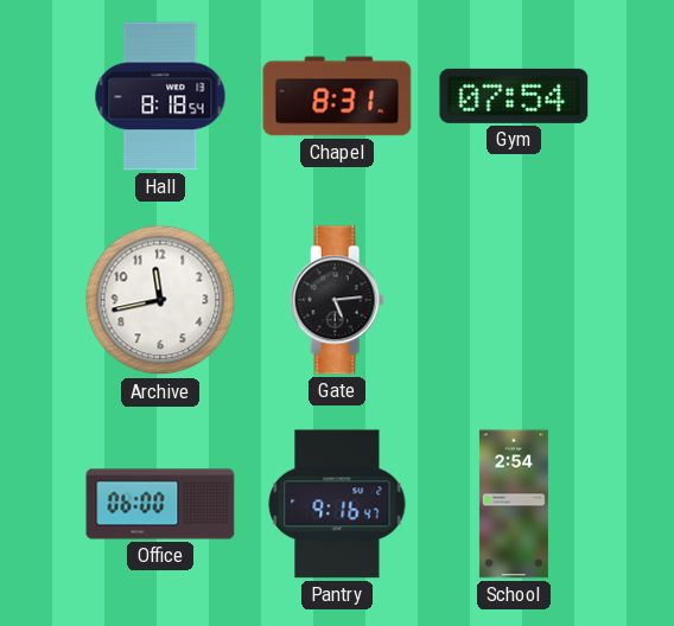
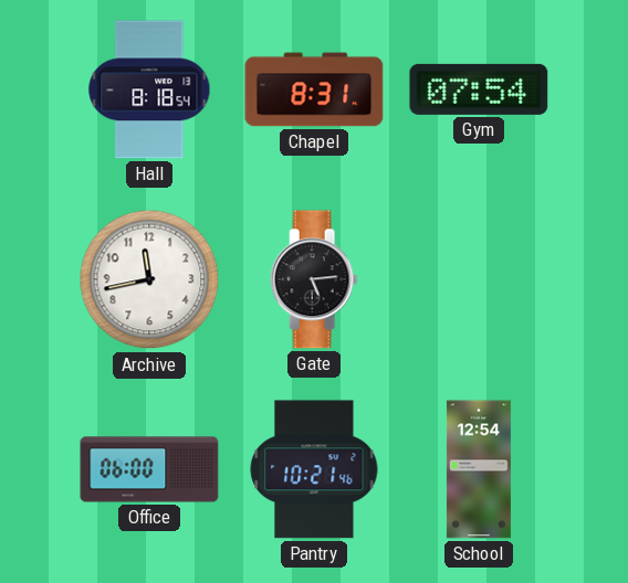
Pantry: 9:16 -> 10:21 (314, 469)
School: 2:54 -> 12:54 (479, 469)
